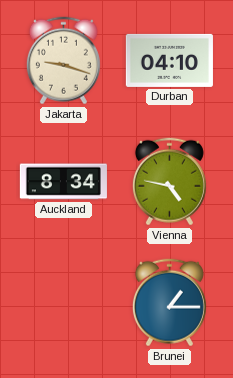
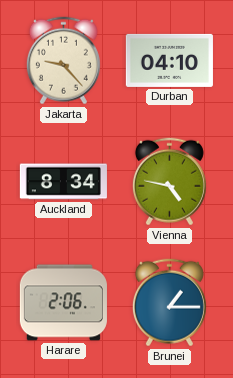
Jakarta: 9:18 -> 9:23 (63, 61)
Harare: none -> 2:06 (63, 303)
